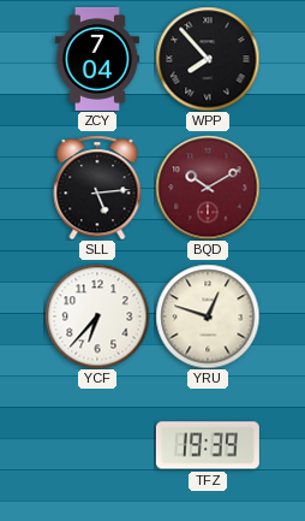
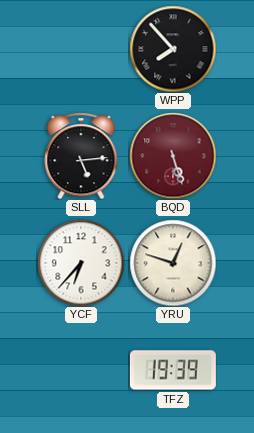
ZCY: 7:04 -> none (97, 59)
BQD: 10:10 -> 5:27 (173, 156)
